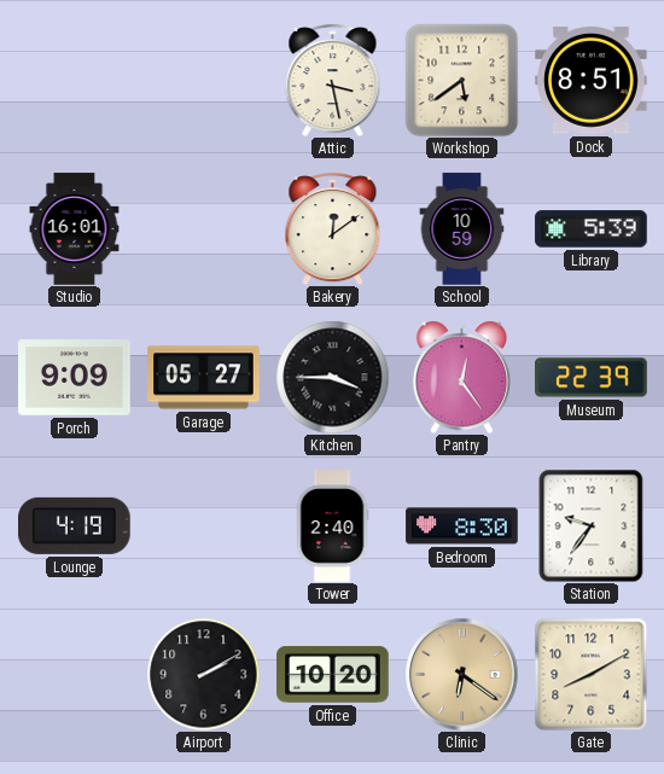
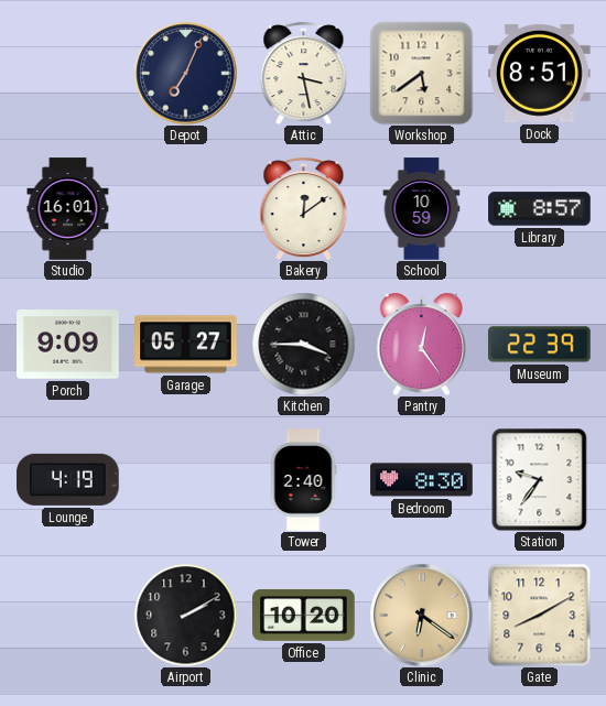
Depot: none -> 7:04 (185, 73)
Library: 5:39 -> 8:57 (540, 209)
